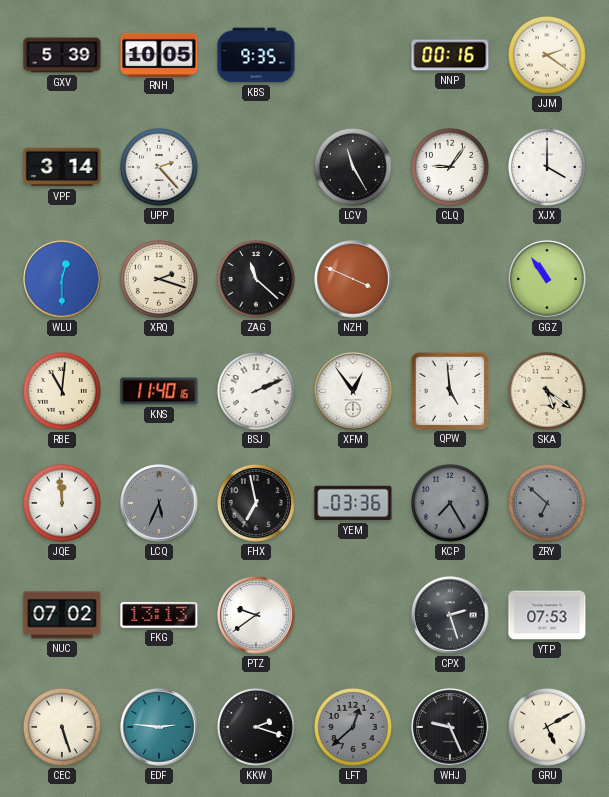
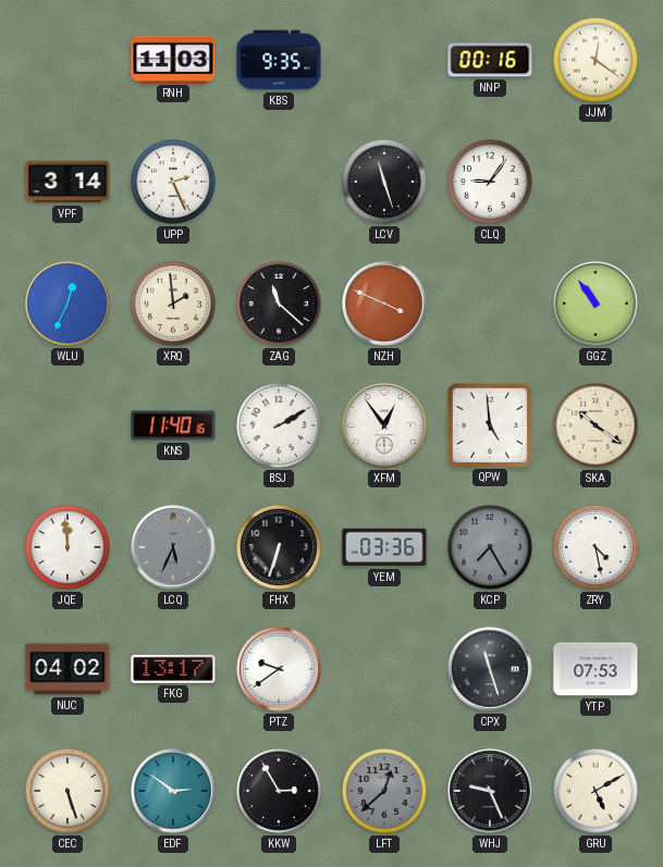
GXV: 5:39 -> none (62, 55)
RNH: 10:05 -> 11:03 (173, 59)
JJM: 2:21 -> 12:21 (596, 60)
UPP: 2:23 -> 2:26 (173, 182)
LCV: 11:25 -> 11:27 (384, 182)
XJX: 4:00 -> none (547, 167)
WLU: 12:30 -> 12:34 (67, 304)
XRQ: 2:18 -> 1:59 (173, 304)
RBE: 11:01 -> none (62, 391)
BSJ: 2:11 -> 2:10 (279, 425)
SKA: 5:21 -> 10:21 (596, 425)
FHX: 6:58 -> 6:33 (279, 547)
ZRY: 6:52 -> 4:28 (596, 547)
ZRY dial: grey -> white (596, 547)
NUC: 07:02 -> 04:02 (67, 669)
FKG: 13:13 -> 13:17 (173, 669)
CPX: 2:27 -> 11:27 (490, 669)
EDF: 2:46 -> 2:51 (173, 791)
KKW: 2:18 -> 2:55 (279, 791)
